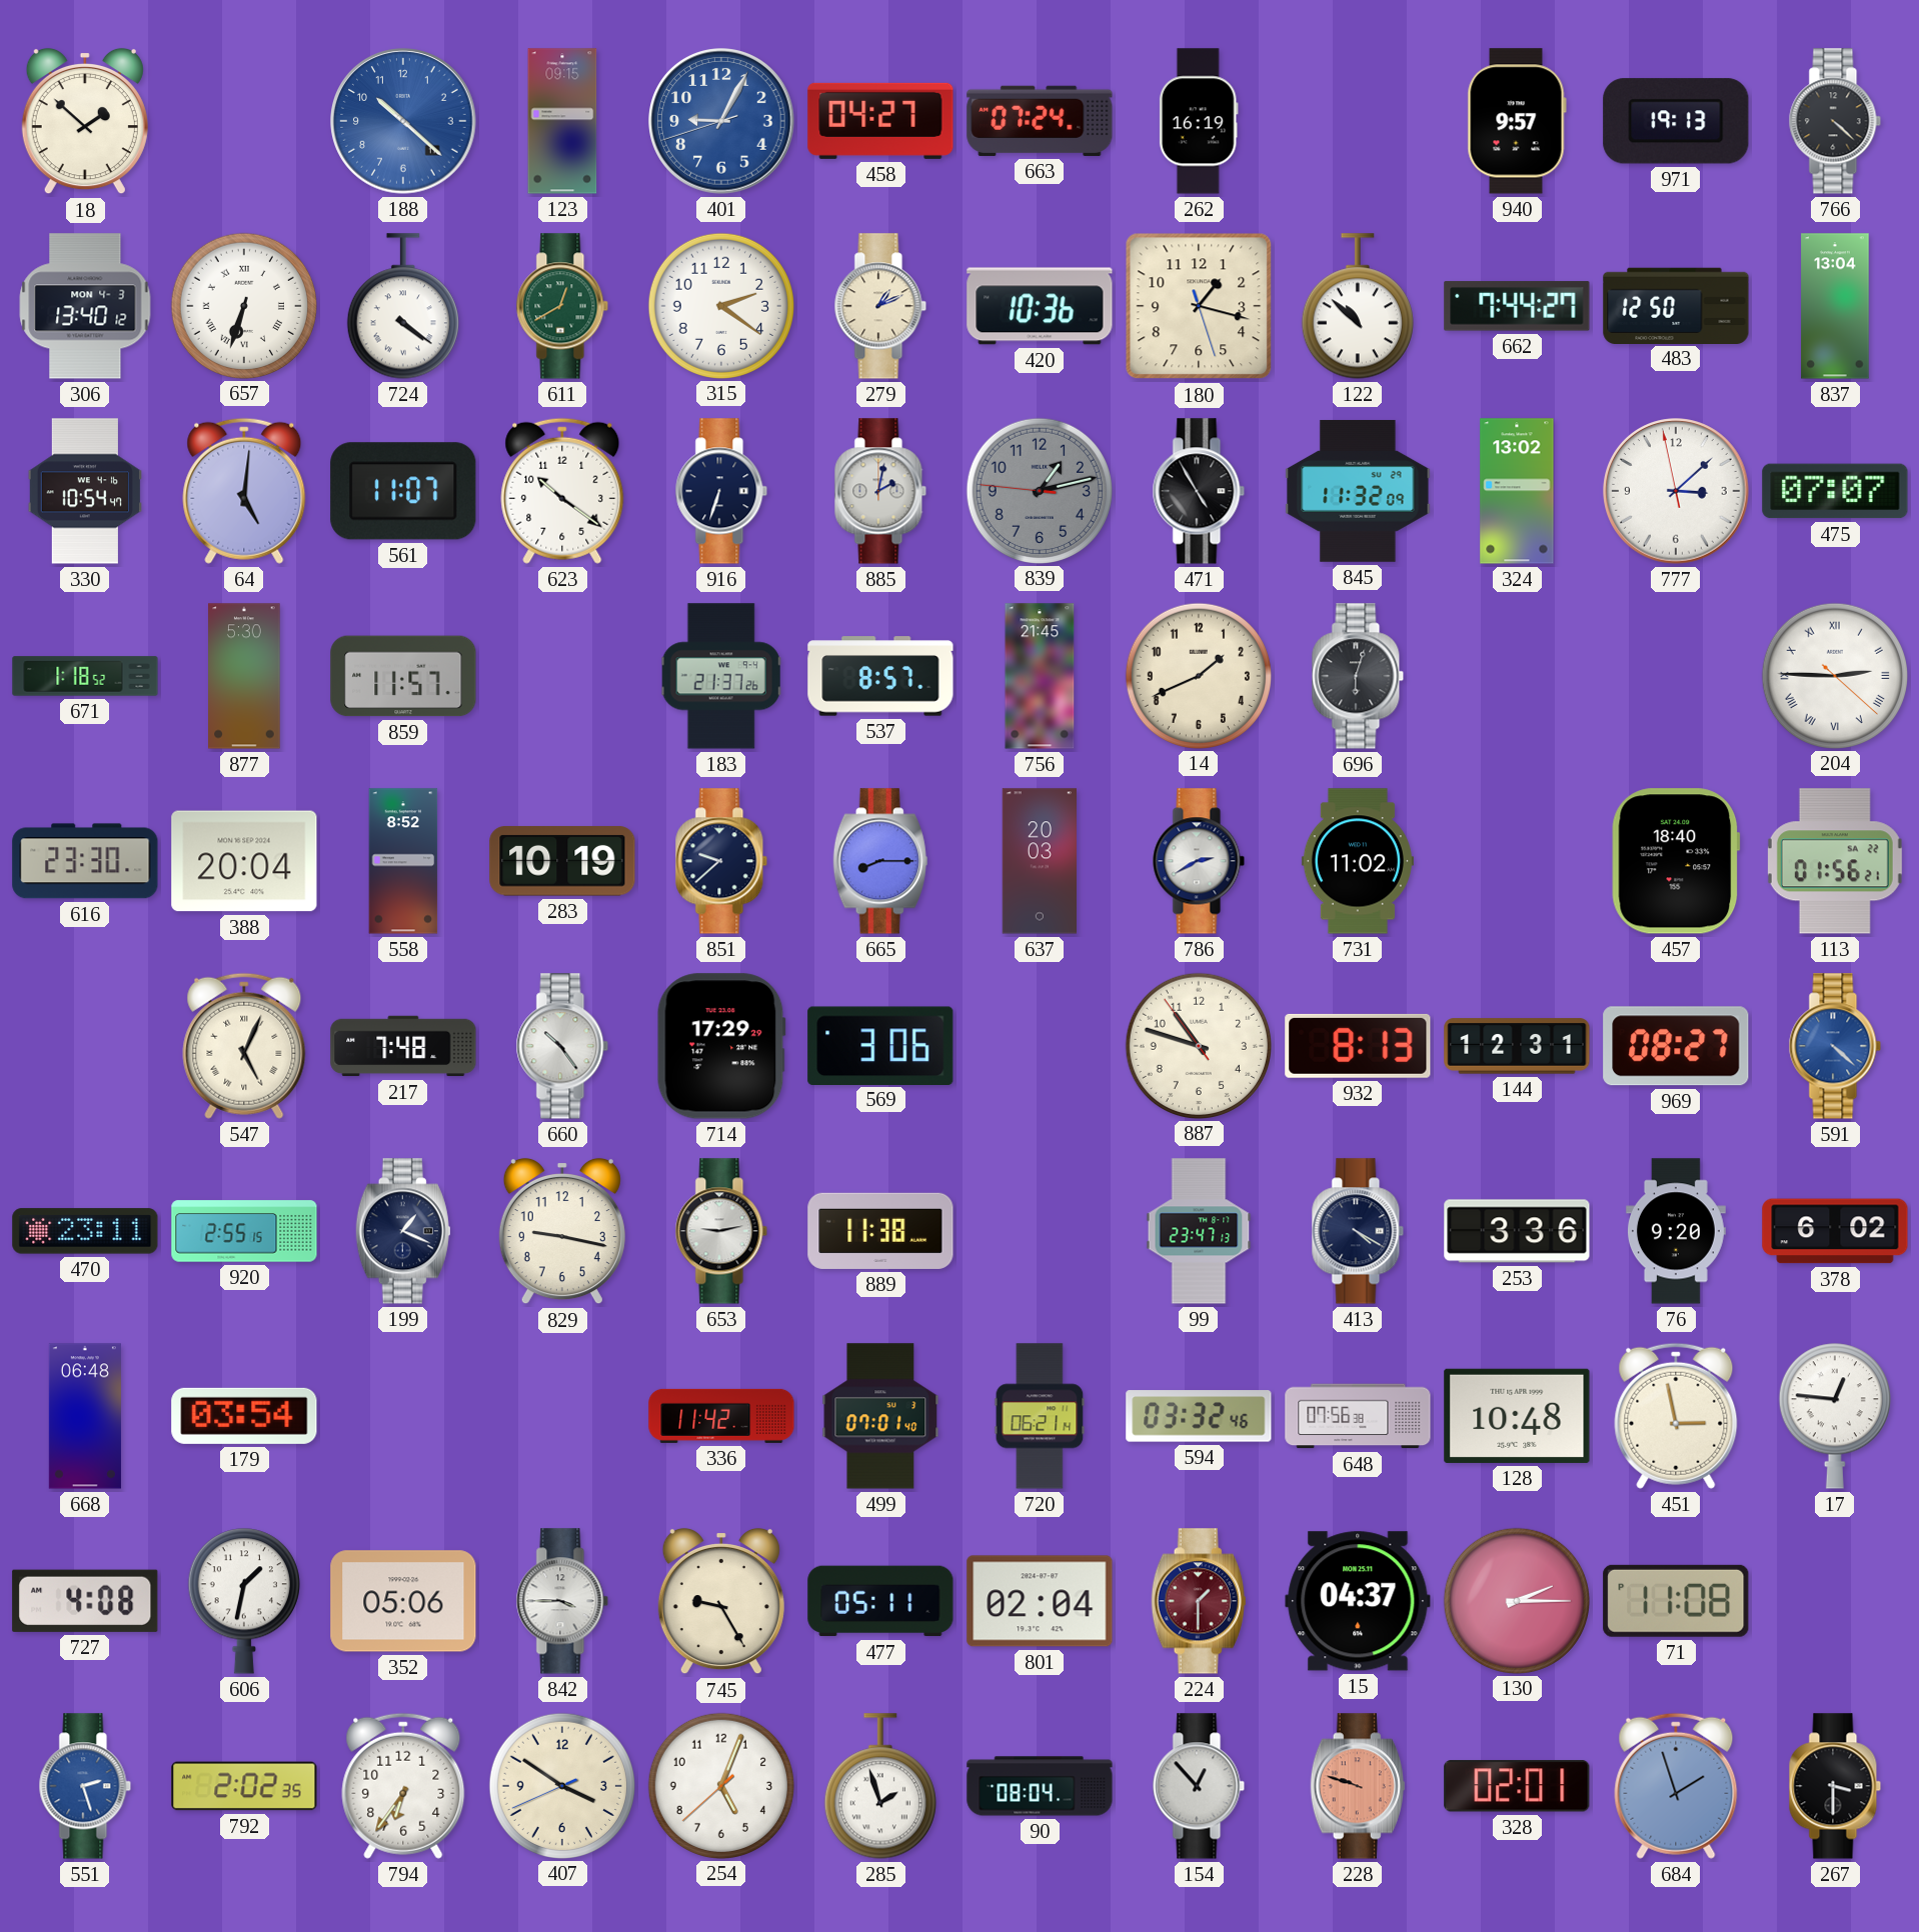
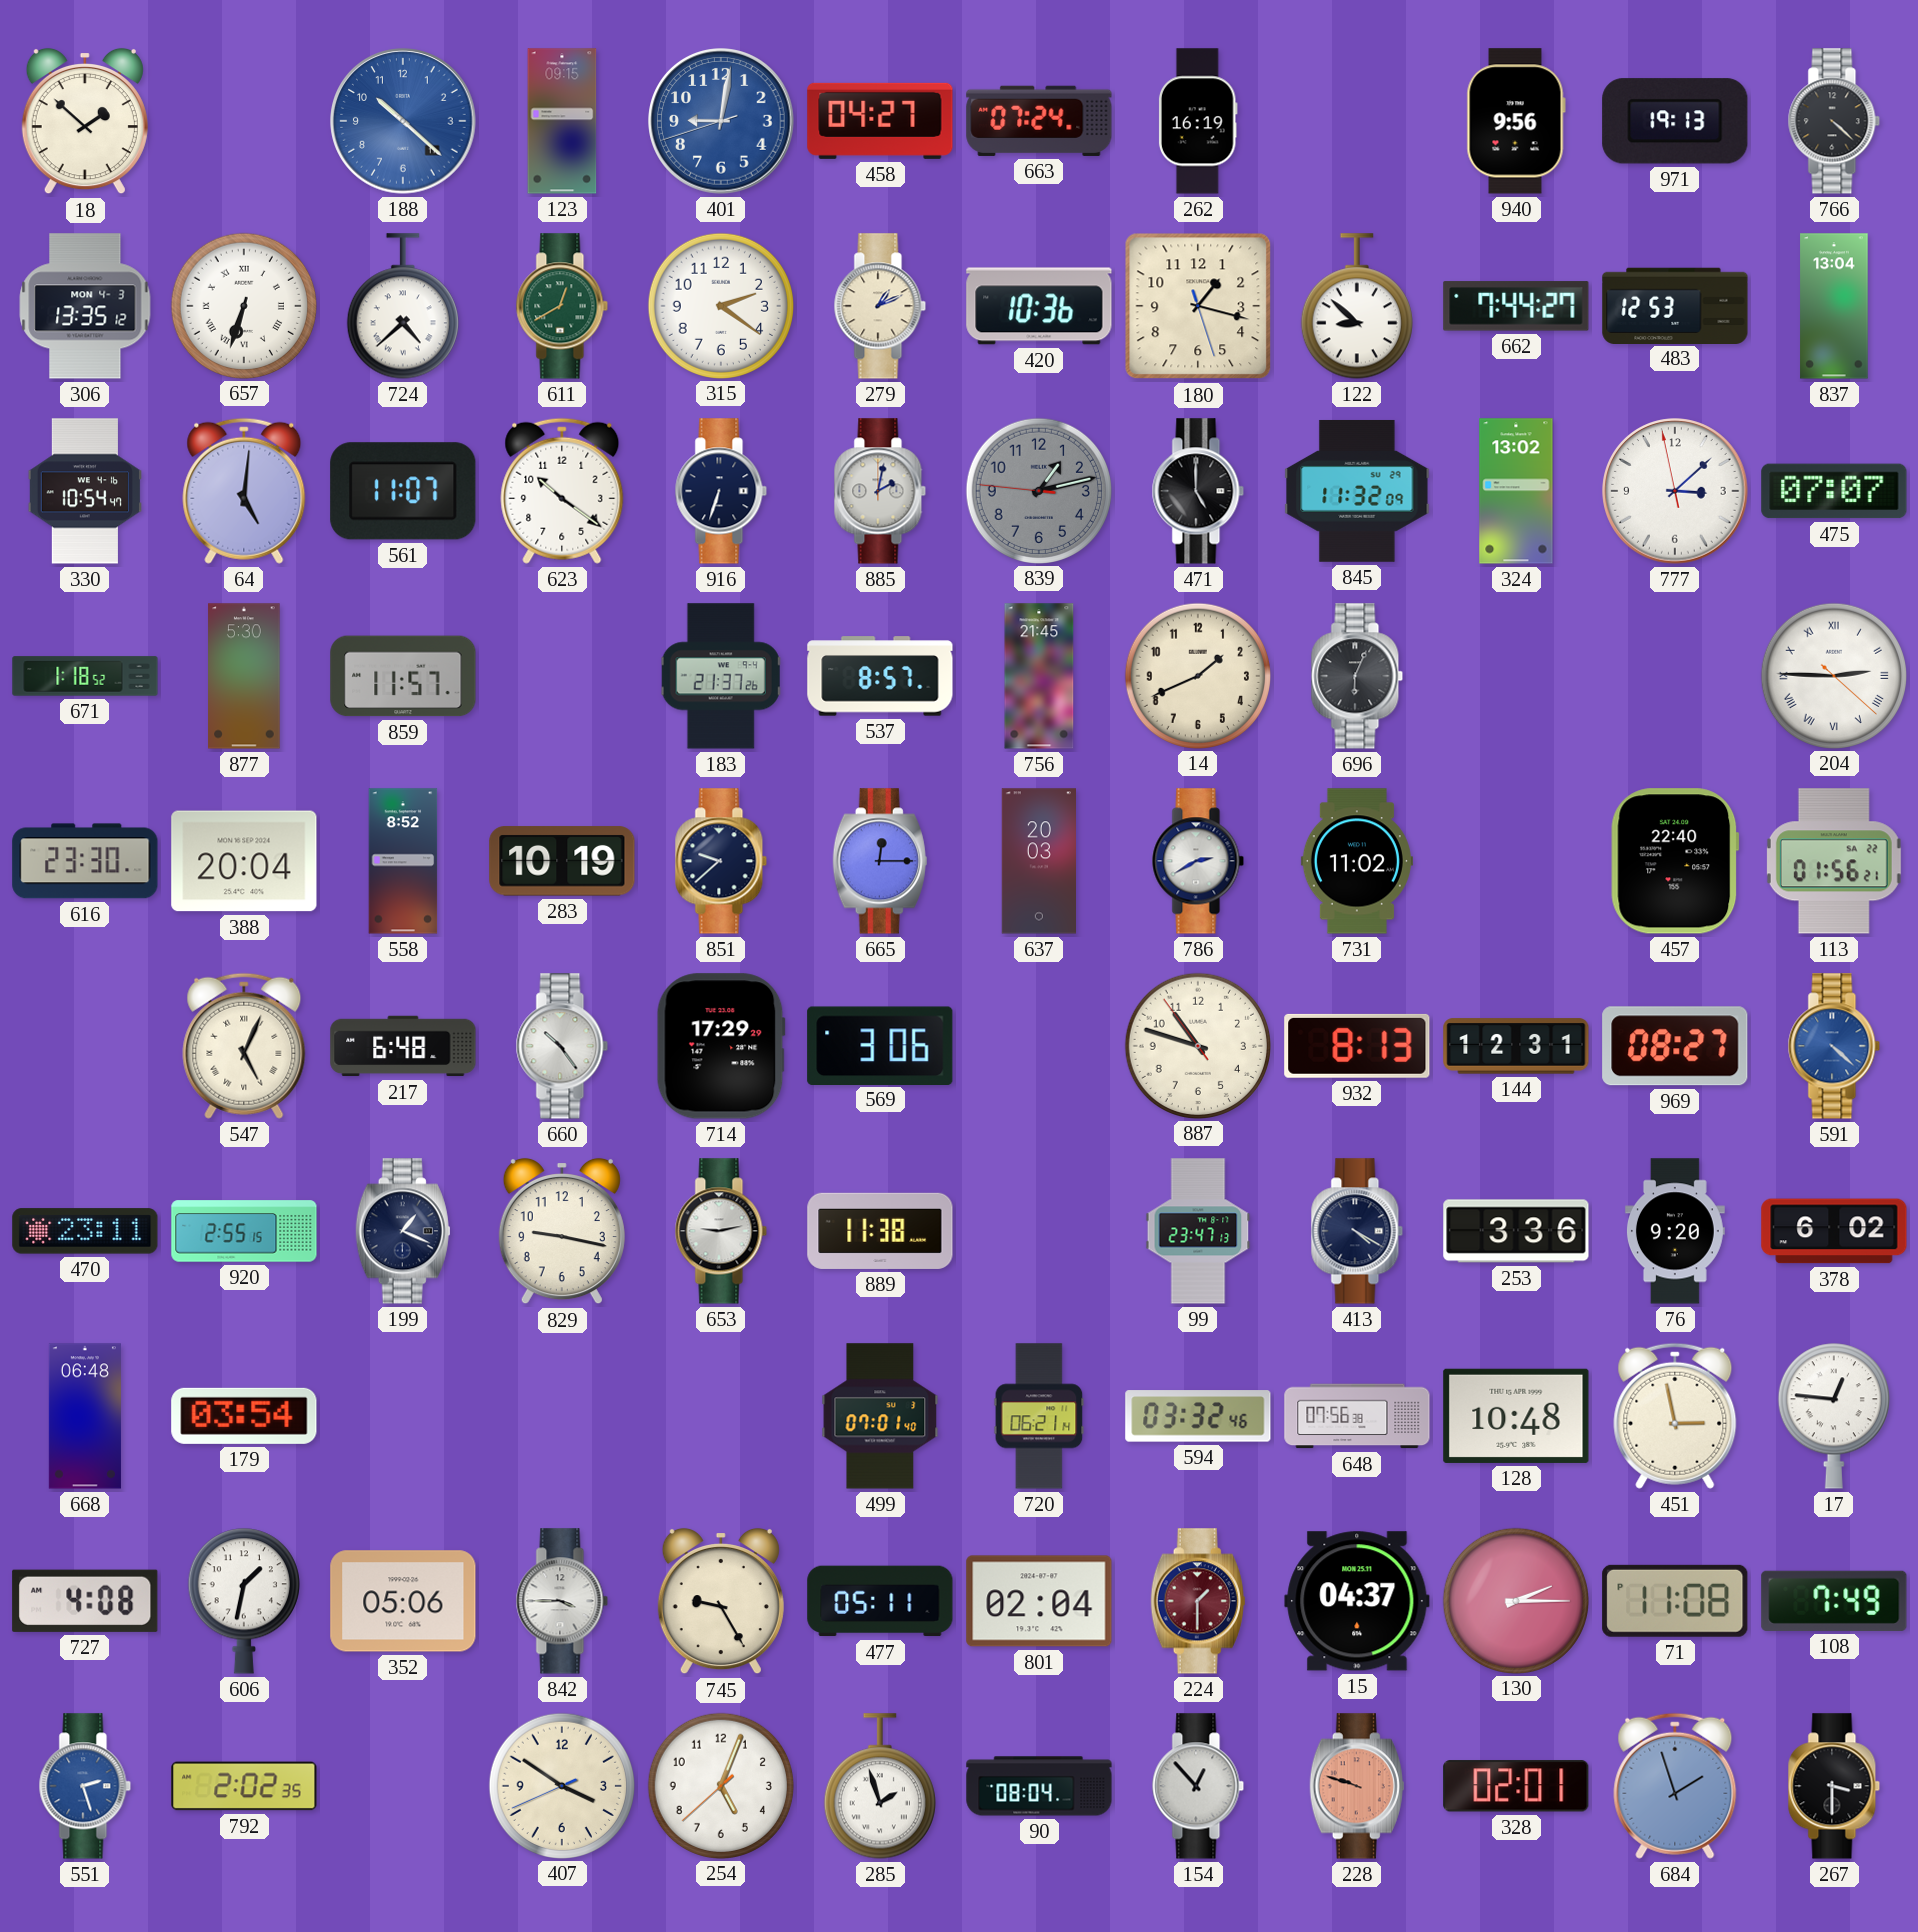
401: 9:04 -> 9:01 (721, 121)
940: 9:57 -> 9:56 (1516, 121)
306: 13:40 -> 13:35 (85, 306)
724: 4:21 -> 4:38 (403, 306)
122: 10:52 -> 8:52 (1357, 306)
483: 12:50 -> 12:53 (1675, 305)
471: 4:55 -> 5:00 (1198, 491)
696: 6:03 -> 6:04 (1357, 676)
665: 8:15 -> 12:15 (880, 861)
457: 18:40 -> 22:40 (1675, 861)
217: 7:48 -> 6:48 (403, 1046)
336: 11:42 -> none (721, 1416)
108: none -> 7:49 (1834, 1601)
794: 6:36 -> none (403, 1786)
